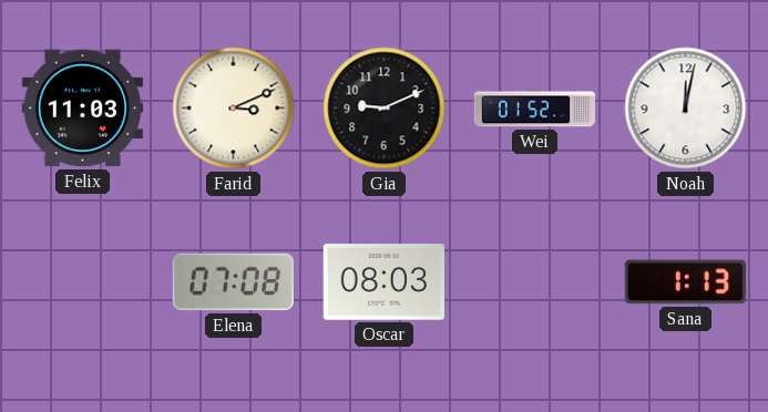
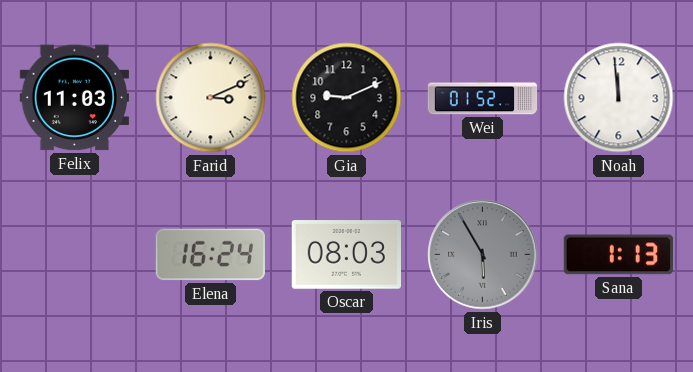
Noah: 12:02 -> 11:59 (619, 98)
Elena: 07:08 -> 16:24 (210, 255)
Iris: none -> 5:55 (483, 255)
